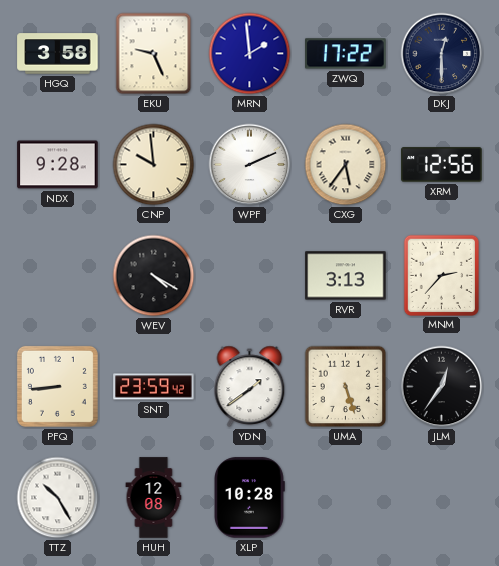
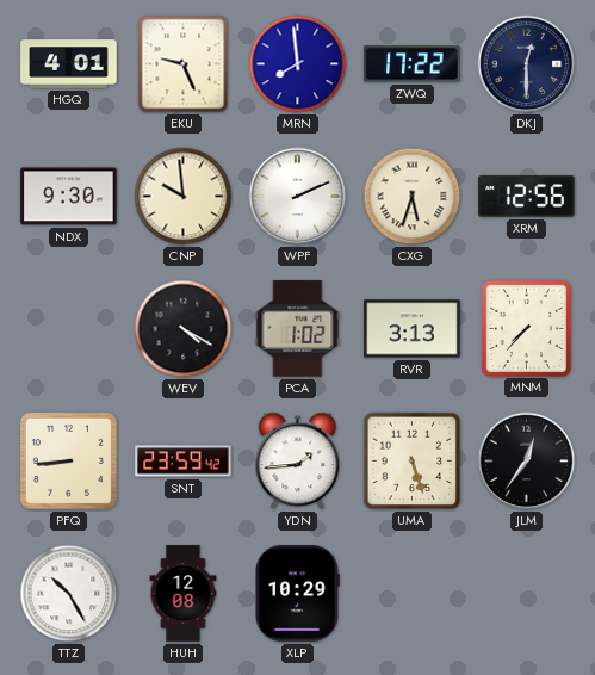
HGQ: 3:58 -> 4:01 (69, 64)
MRN: 1:59 -> 7:59 (298, 64)
NDX: 9:28 -> 9:30 (69, 197)
CXG: 5:36 -> 5:33 (413, 197)
PCA: none -> 1:02 (298, 329)
MNM: 2:37 -> 7:37 (526, 328)
YDN: 1:39 -> 1:44 (298, 462)
XLP: 10:28 -> 10:29 (298, 594)
